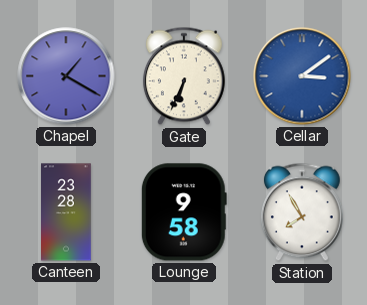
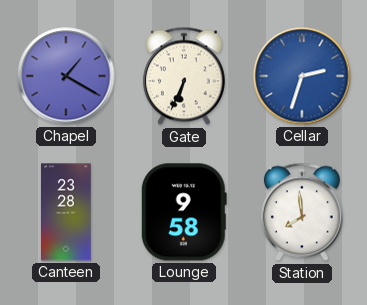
Cellar: 3:09 -> 2:33 (302, 76)
Station: 7:55 -> 7:59 (302, 212)
